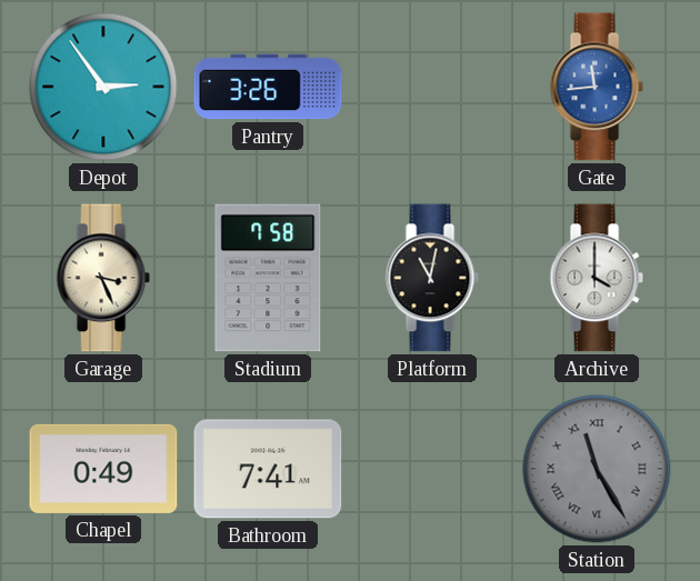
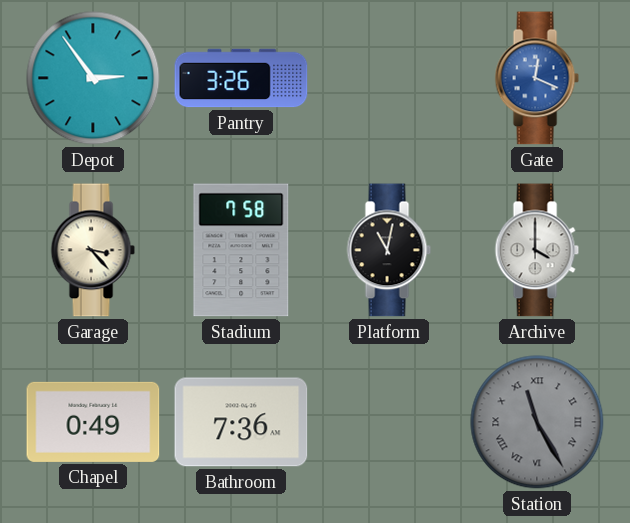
Gate: 11:44 -> 12:19 (537, 78)
Garage: 3:26 -> 3:23 (93, 250)
Bathroom: 7:41 -> 7:36 (241, 422)
